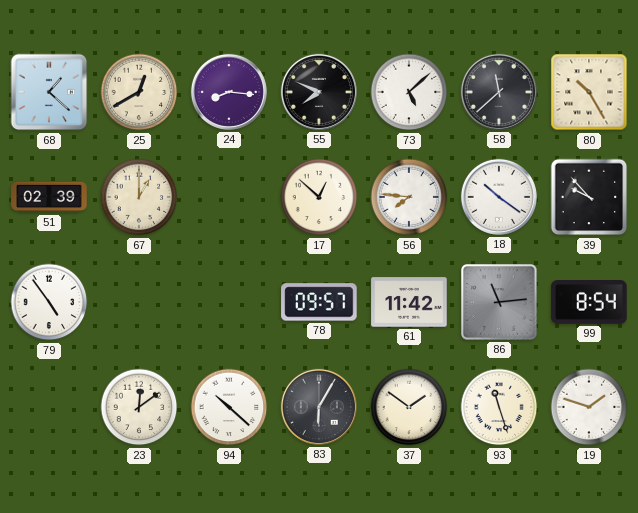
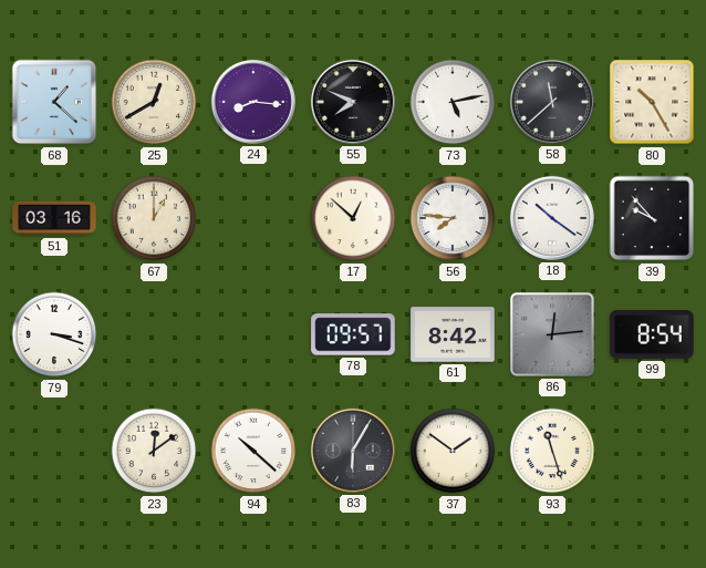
73: 5:08 -> 5:13 (453, 102)
51: 02:39 -> 03:16 (54, 218)
79: 4:54 -> 3:18 (54, 334)
61: 11:42 -> 8:42 (453, 334)
86: 11:14 -> 12:14 (552, 334)
19: 1:48 -> none (589, 407)
